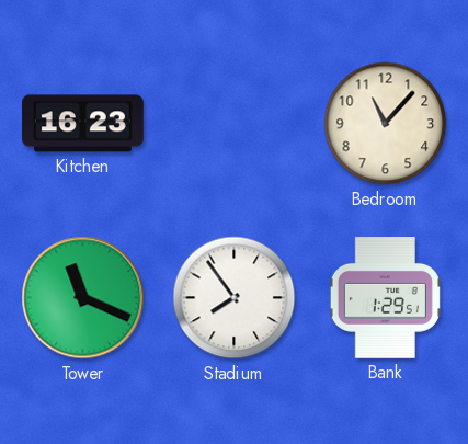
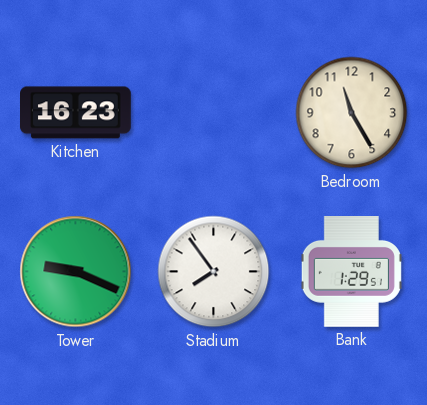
Bedroom: 11:07 -> 11:25 (352, 113)
Tower: 11:19 -> 9:19 (76, 272)
